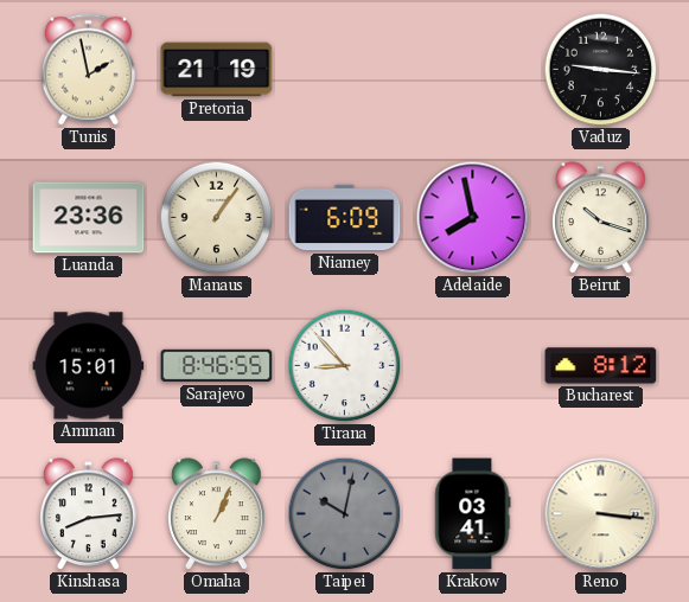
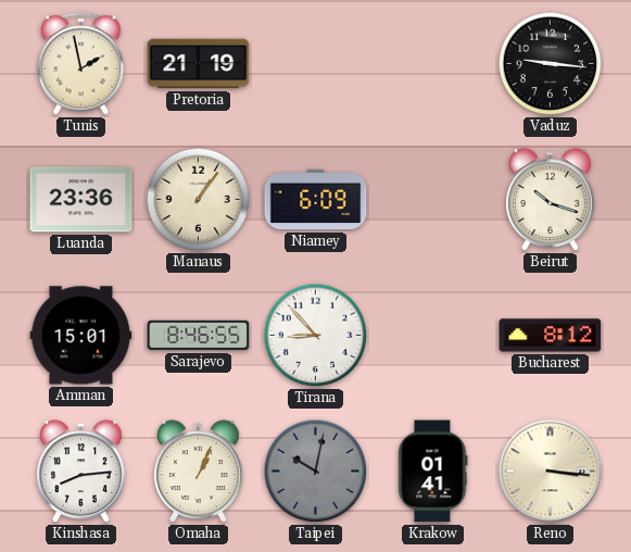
Adelaide: 7:58 -> none (473, 218)
Krakow: 03:41 -> 01:41 (433, 472)
